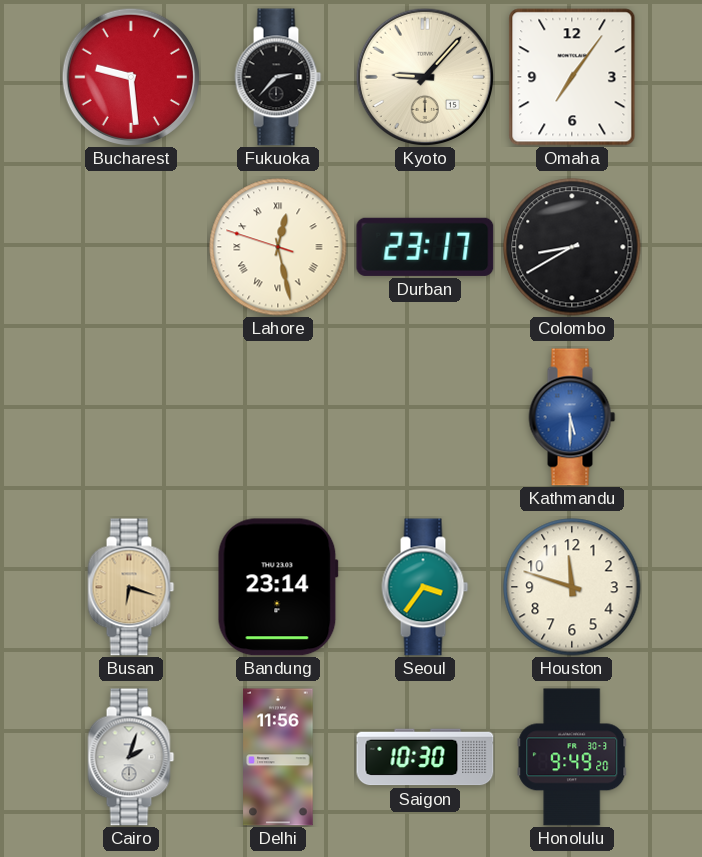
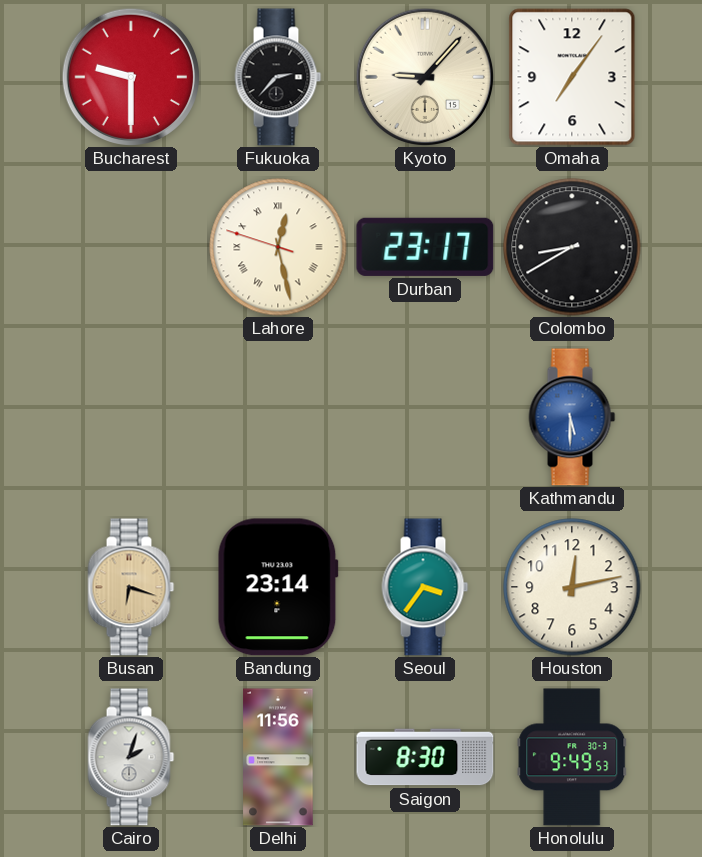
Bucharest: 9:29 -> 9:30 (131, 77)
Houston: 11:48 -> 12:13 (572, 587)
Saigon: 10:30 -> 8:30 (425, 757)
Honolulu: 9:49:20 -> 9:49:53 (572, 757)
